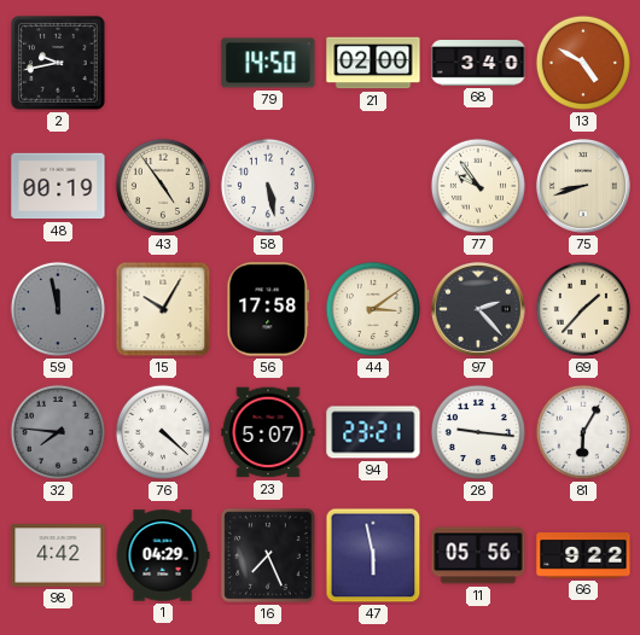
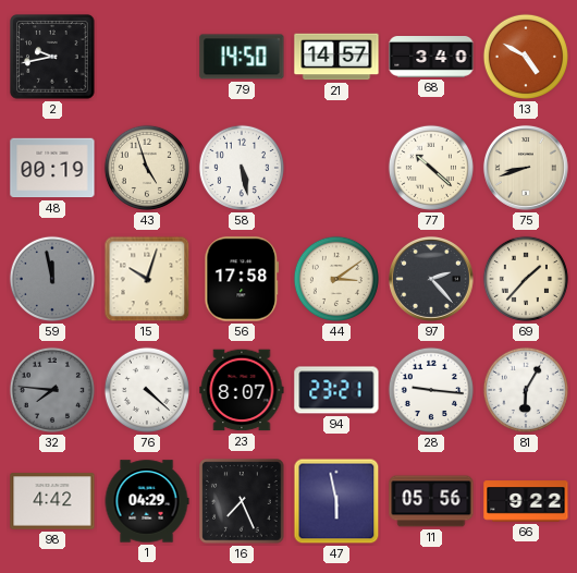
21: 02:00 -> 14:57 (336, 57)
43: 4:54 -> 4:57 (147, 168)
77: 9:54 -> 10:22 (431, 168)
15: 10:05 -> 10:03 (147, 279)
23: 5:07 -> 8:07 (242, 390)
